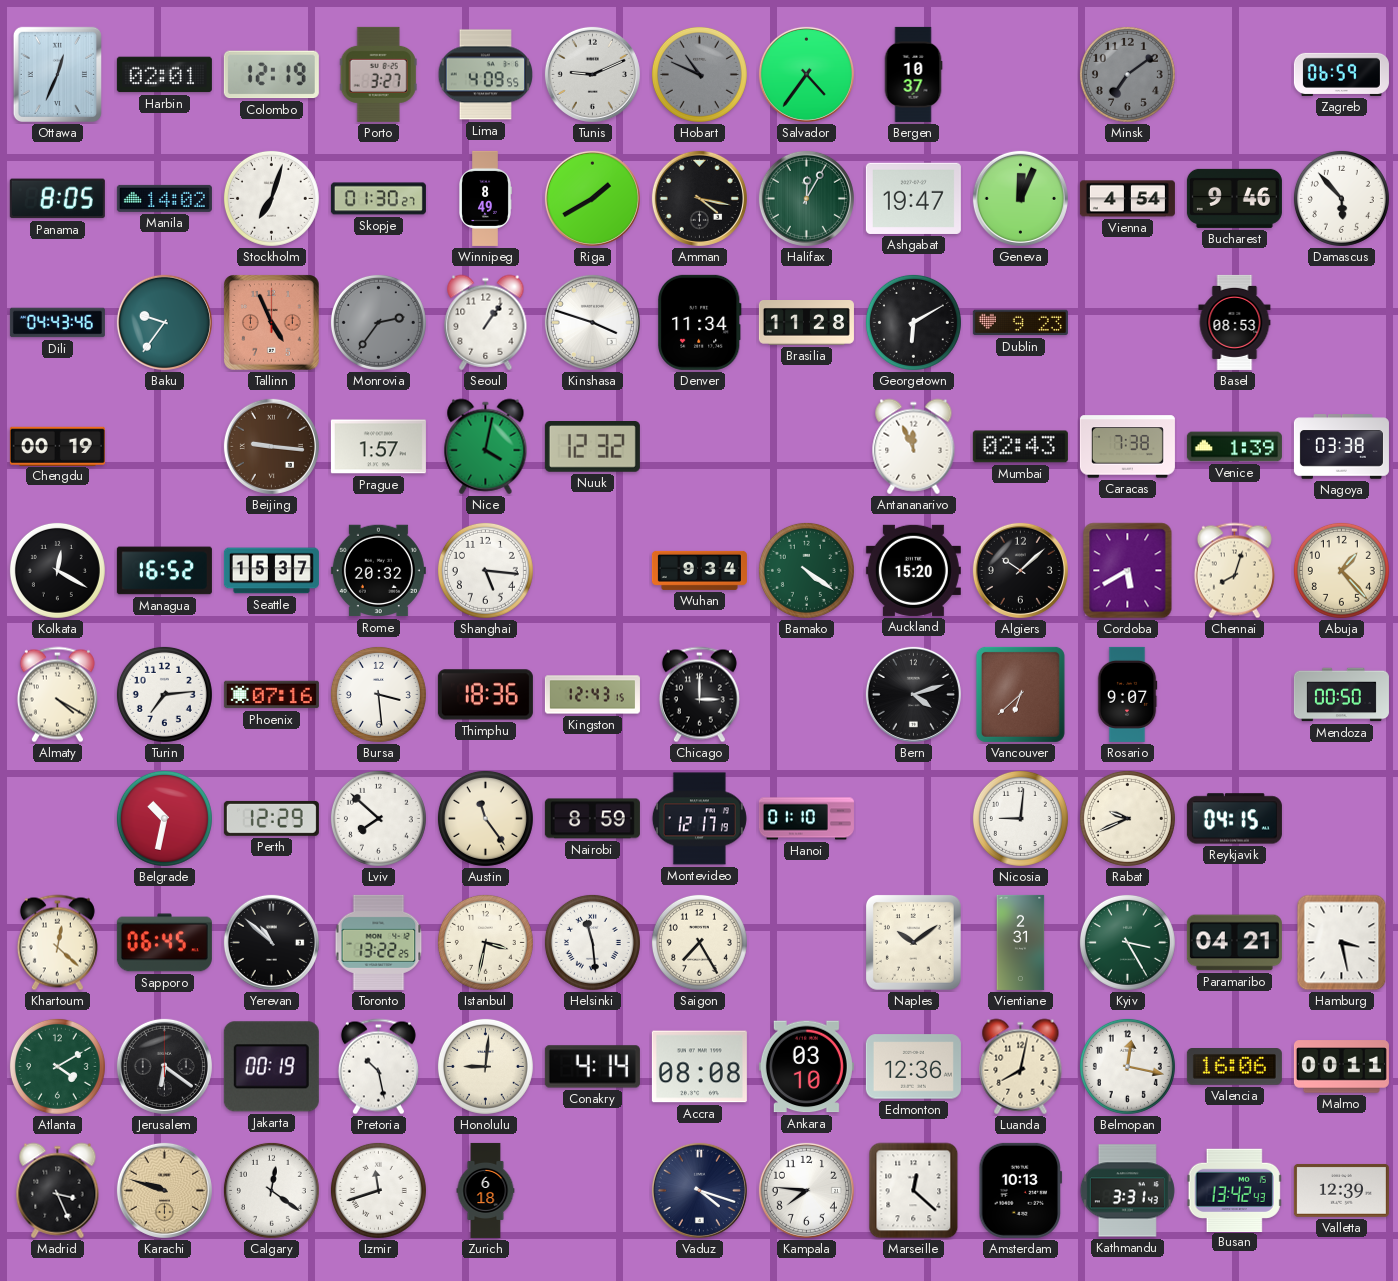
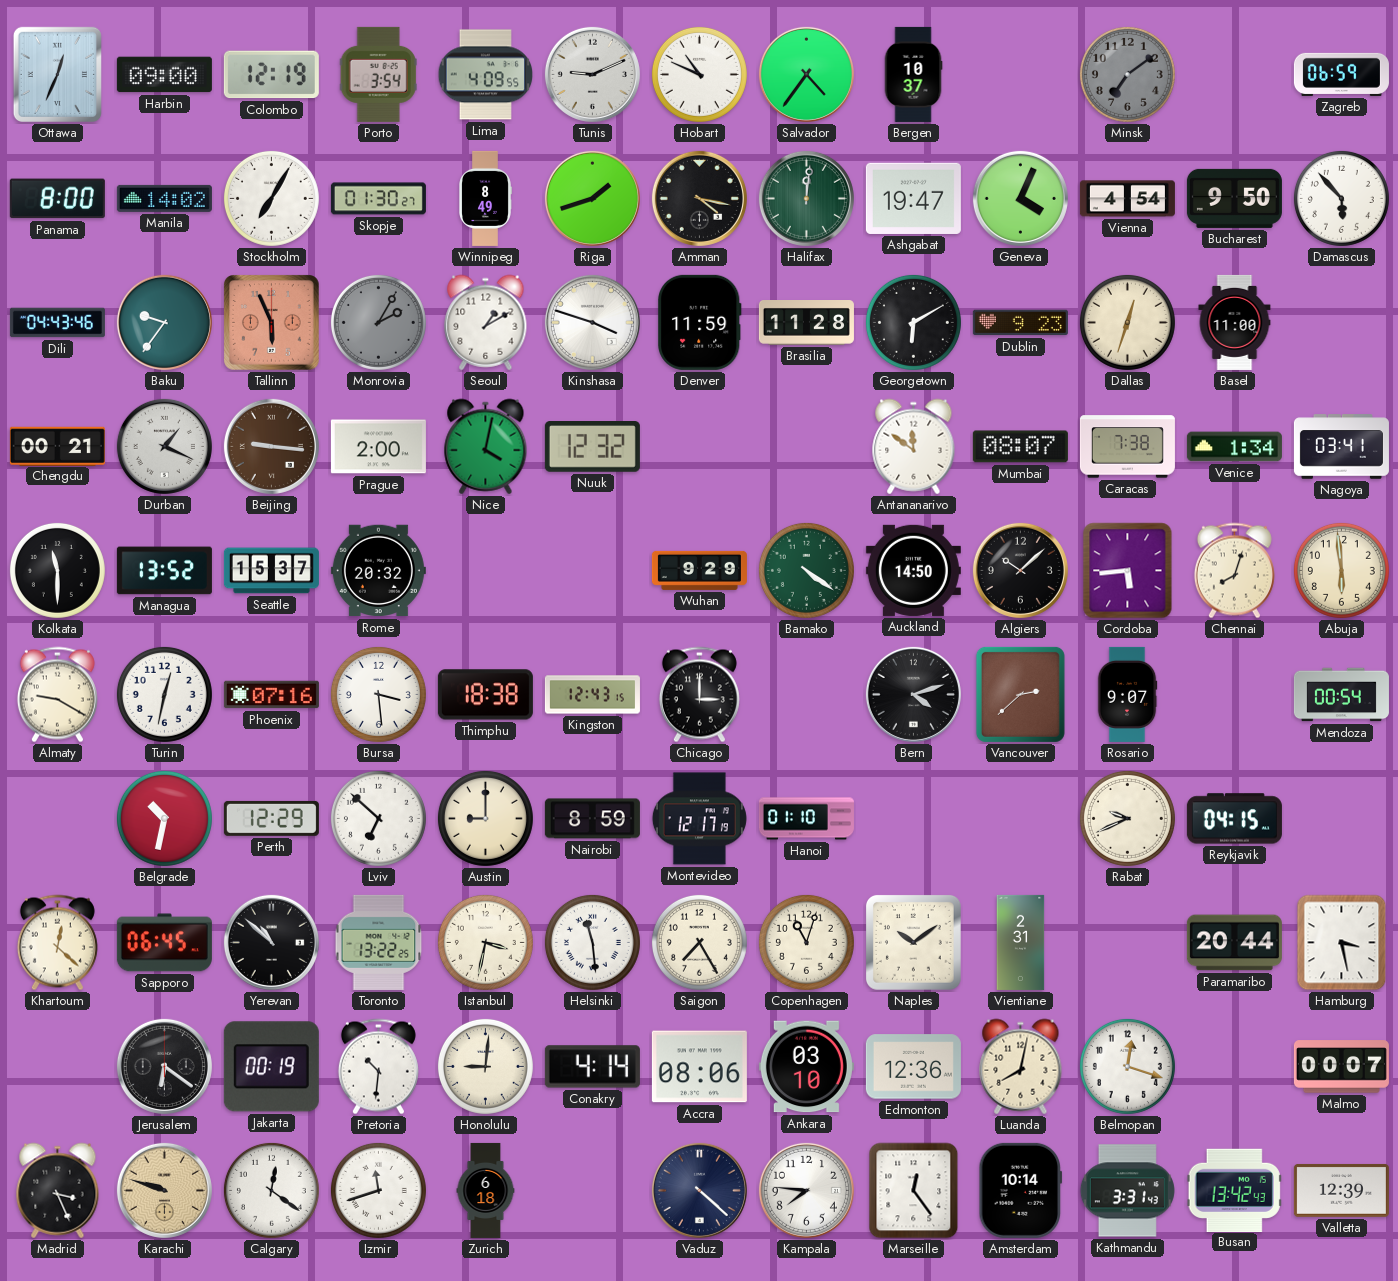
Harbin: 02:01 -> 09:00 (164, 75)
Porto: 3:27 -> 3:54 (378, 74)
Hobart dial: grey -> white (699, 74)
Panama: 8:05 -> 8:00 (57, 199)
Stockholm: 7:03 -> 7:05 (271, 198)
Riga: 1:40 -> 1:42 (592, 198)
Halifax: 12:05 -> 12:01 (806, 198)
Geneva: 12:04 -> 4:04 (1020, 198)
Bucharest: 9:46 -> 9:50 (1234, 198)
Tallinn: 4:56 -> 5:56 (272, 323)
Monrovia: 2:36 -> 2:05 (378, 322)
Seoul: 1:06 -> 1:10 (486, 323)
Denver: 11:34 -> 11:59 (700, 322)
Dallas: none -> 12:33 (1127, 322)
Basel: 08:53 -> 11:00 (1235, 322)
Chengdu: 00:19 -> 00:21 (57, 446)
Durban: none -> 1:19 (164, 446)
Prague: 1:57 -> 2:00 (378, 447)
Antananarivo: 11:56 -> 11:51 (914, 447)
Mumbai: 02:43 -> 08:07 (1020, 447)
Venice: 1:39 -> 1:34 (1234, 447)
Nagoya: 03:38 -> 03:41 (1341, 447)
Kolkata: 12:20 -> 11:30 (57, 570)
Managua: 16:52 -> 13:52 (164, 571)
Shanghai: 5:16 -> none (485, 570)
Wuhan: 9:34 -> 9:29 (699, 570)
Auckland: 15:20 -> 14:50 (913, 570)
Cordoba: 5:40 -> 5:44 (1128, 571)
Abuja: 1:23 -> 5:59 (1341, 570)
Almaty: 4:20 -> 9:20 (57, 695)
Turin: 7:14 -> 12:32 (164, 694)
Thimphu: 18:36 -> 18:38 (485, 695)
Vancouver: 6:38 -> 2:38 (1020, 694)
Mendoza: 00:50 -> 00:54 (1341, 695)
Lviv: 7:52 -> 6:52 (378, 818)
Austin: 11:24 -> 9:00 (485, 818)
Nicosia: 9:01 -> none (1020, 818)
Copenhagen: none -> 11:03 (806, 942)
Kyiv: 3:25 -> none (1127, 942)
Paramaribo: 04:21 -> 20:44 (1234, 943)
Atlanta: 4:10 -> none (57, 1066)
Pretoria: 10:28 -> 10:31 (378, 1067)
Accra: 08:08 -> 08:06 (699, 1067)
Belmopan: 12:17 -> 12:18 (1127, 1066)
Valencia: 16:06 -> none (1234, 1067)
Malmo: 00:11 -> 00:07 (1341, 1067)
Vaduz: 4:18 -> 4:22 (699, 1190)
Marseille: 12:22 -> 12:24 (914, 1191)
Amsterdam: 10:13 -> 10:14 (1021, 1190)
